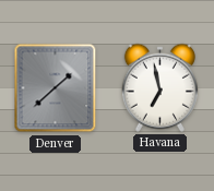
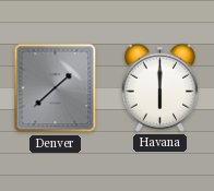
Havana: 6:58 -> 6:00 (159, 87)
